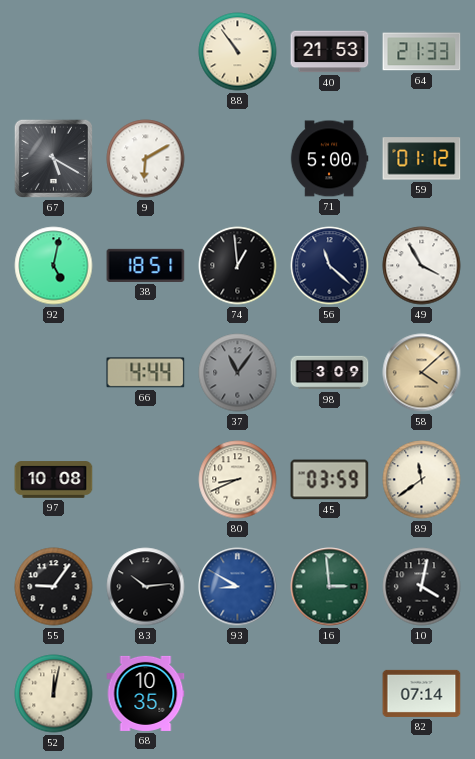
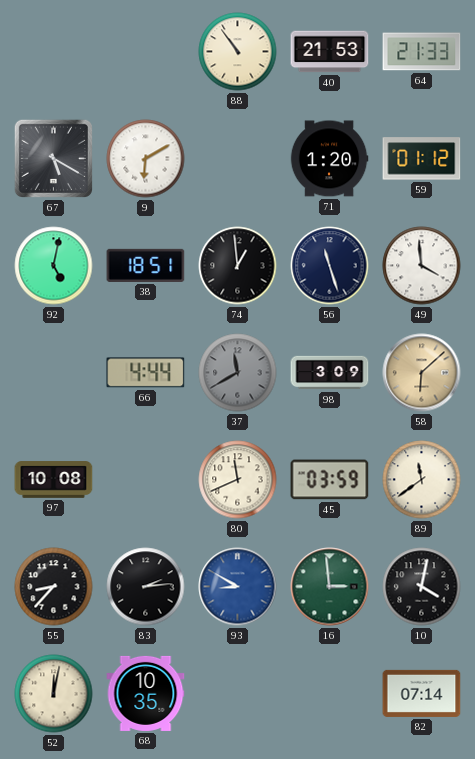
71: 5:00 -> 1:20 (329, 159)
56: 11:22 -> 11:27 (330, 266)
49: 3:55 -> 3:59 (422, 266)
37: 11:06 -> 11:40 (238, 373)
58: 4:08 -> 6:08 (422, 373)
80: 8:41 -> 11:41 (238, 480)
55: 9:06 -> 8:37 (54, 587)
83: 10:14 -> 2:14 (146, 587)
